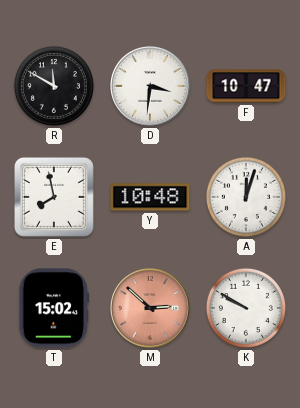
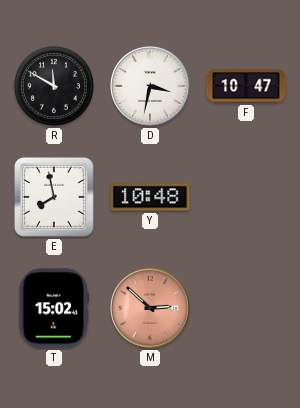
D: 3:31 -> 3:32 (151, 87)
A: 12:03 -> none (246, 197)
K: 9:50 -> none (246, 308)
